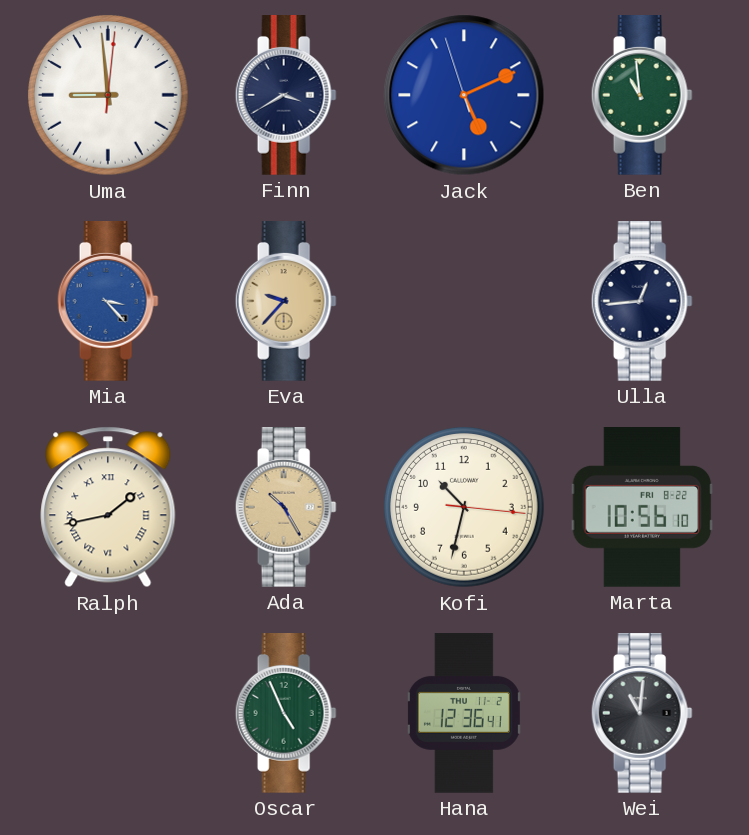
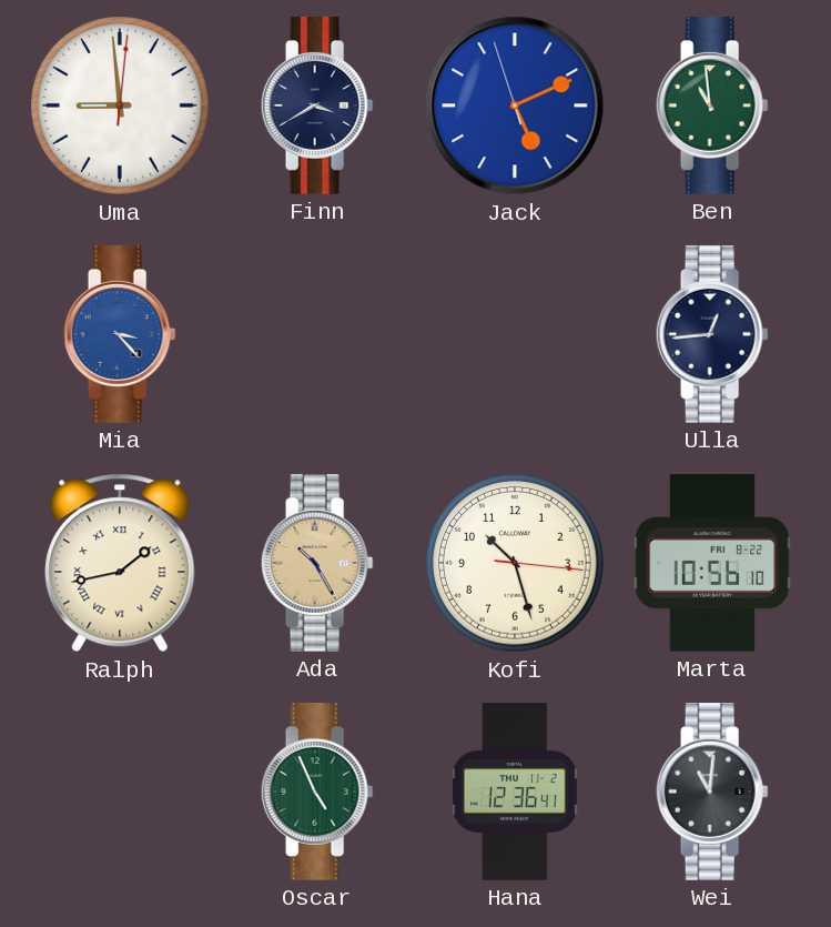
Eva: 9:37 -> none (286, 302)
Kofi: 10:32 -> 10:27 (516, 564)
